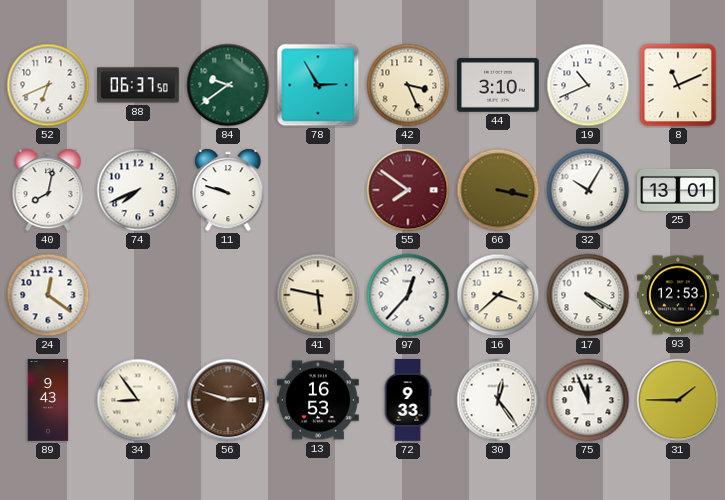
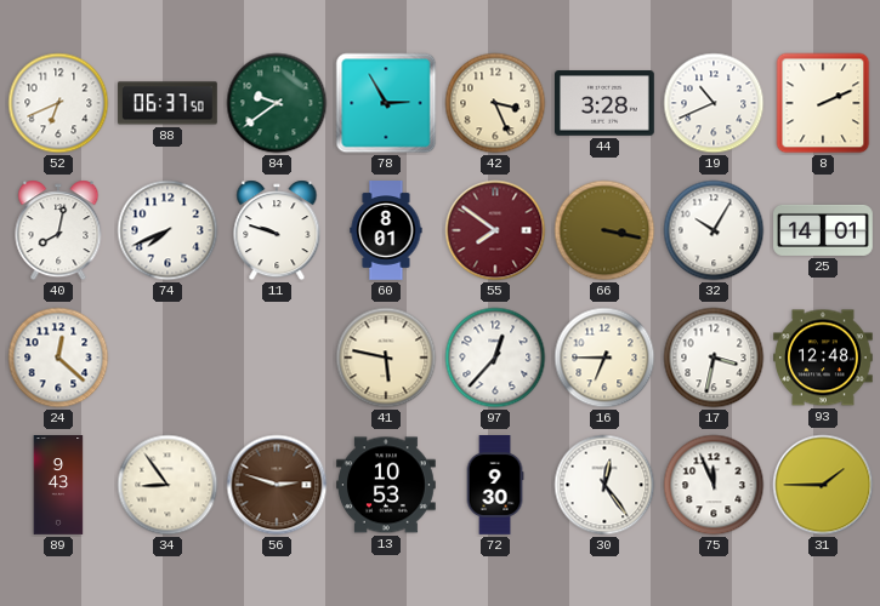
44: 3:10 -> 3:28 (606, 103)
8: 11:11 -> 2:11 (823, 103)
60: none -> 8:01 (386, 231)
25: 13:01 -> 14:01 (824, 230)
24: 12:21 -> 12:22 (58, 358)
16: 3:38 -> 6:45 (604, 358)
17: 4:20 -> 3:32 (714, 358)
93: 12:53 -> 12:48 (824, 358)
13: 16:53 -> 10:53 (387, 485)
72: 9:33 -> 9:30 (495, 486)
